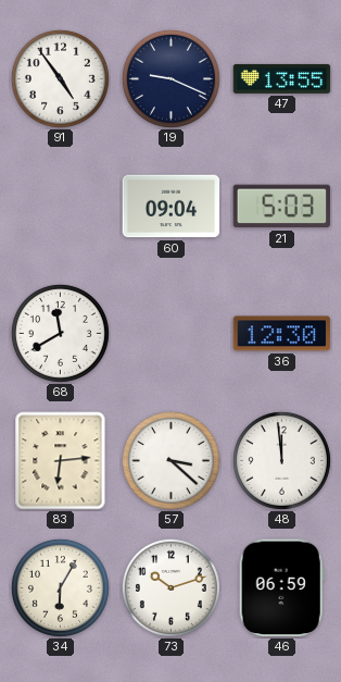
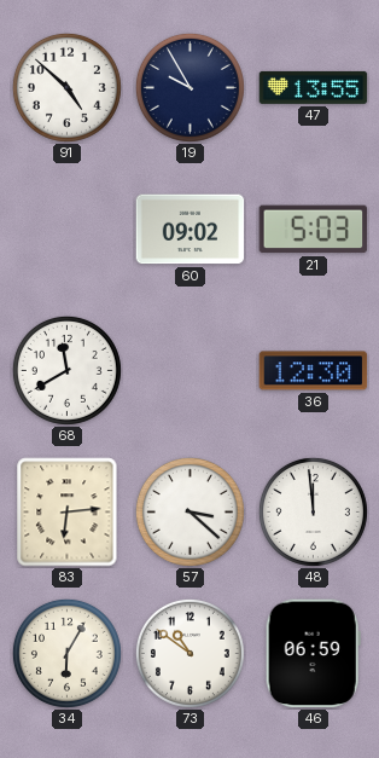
91: 4:54 -> 4:52 (66, 87)
19: 9:19 -> 9:55 (189, 87)
60: 09:04 -> 09:02 (191, 230)
73: 10:12 -> 10:51 (189, 653)
